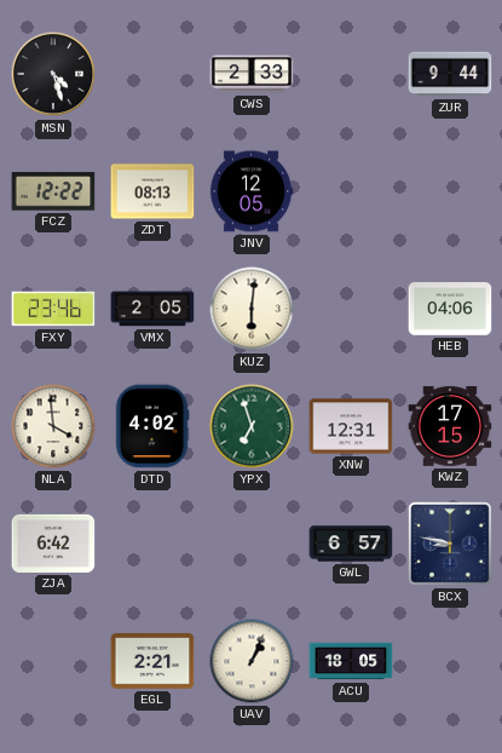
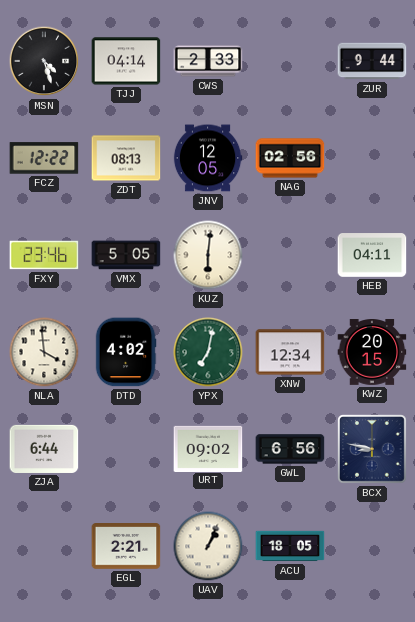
TJJ: none -> 04:14 (126, 61)
NAG: none -> 02:56 (290, 158)
VMX: 2:05 -> 5:05 (126, 255)
HEB: 04:06 -> 04:11 (372, 255)
YPX: 6:57 -> 7:02 (208, 352)
XNW: 12:31 -> 12:34 (290, 352)
KWZ: 17:15 -> 20:15 (372, 353)
ZJA: 6:42 -> 6:44 (44, 449)
URT: none -> 09:02 (208, 448)
GWL: 6:57 -> 6:56 (290, 449)
